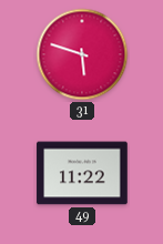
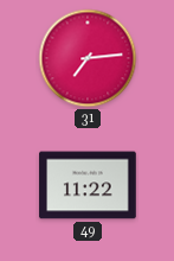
31: 5:48 -> 7:14 (88, 58)
